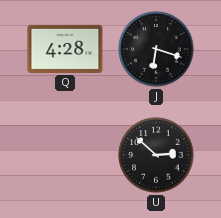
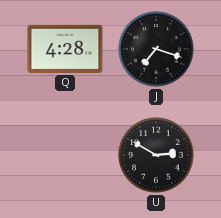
J: 6:18 -> 7:18 (156, 49)
U: 2:52 -> 2:50 (156, 155)
